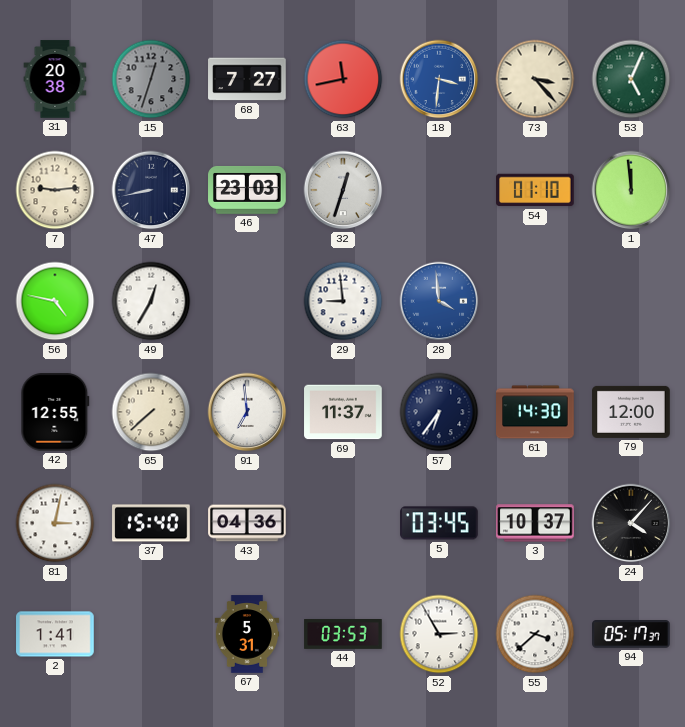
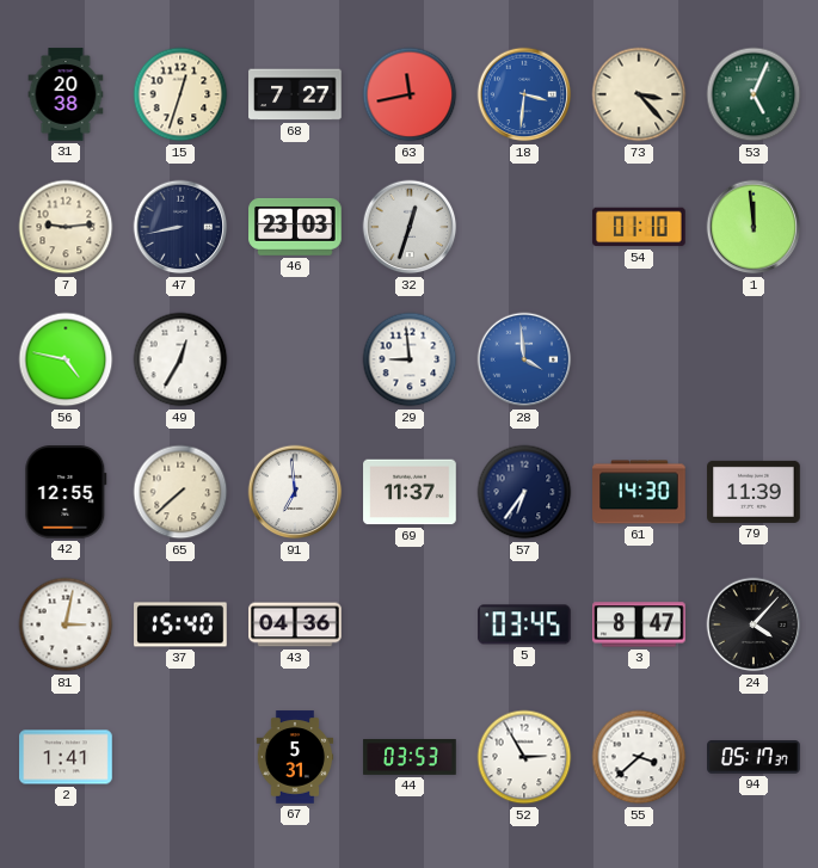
15 dial: grey -> cream (180, 94)
79: 12:00 -> 11:39 (754, 492)
3: 10:37 -> 8:47 (639, 624)
